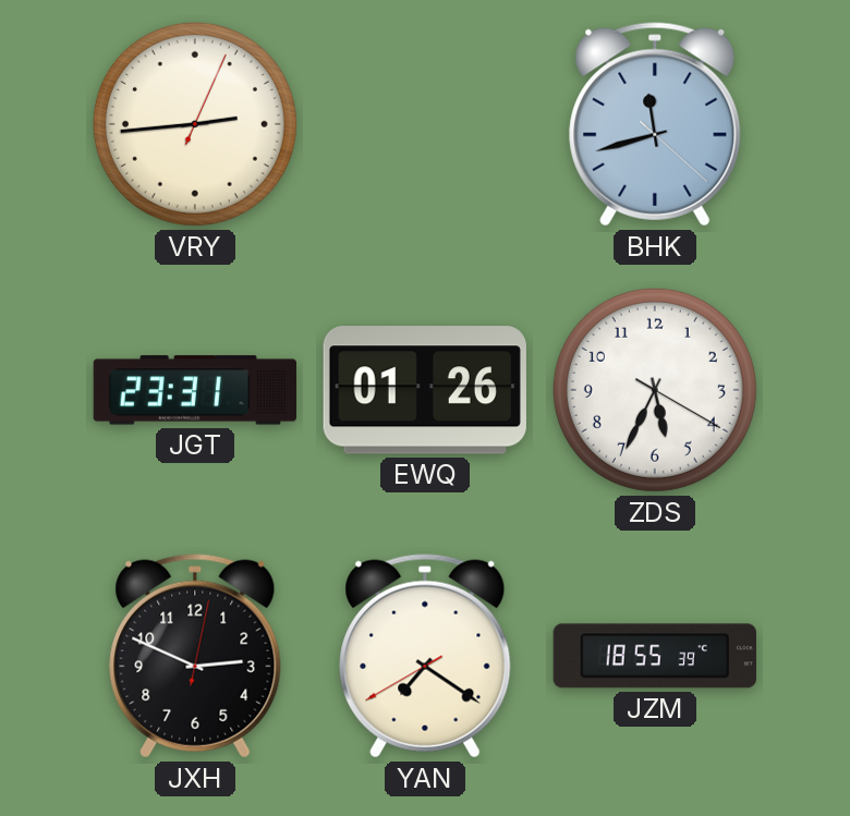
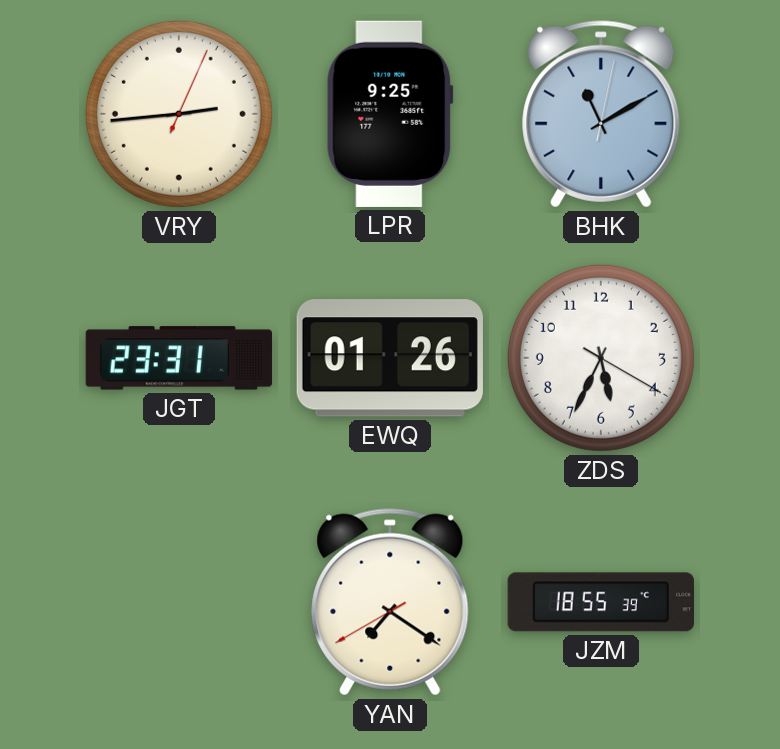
LPR: none -> 9:25 (390, 114)
BHK: 11:42 -> 11:10 (601, 114)
JXH: 2:49 -> none (195, 656)
